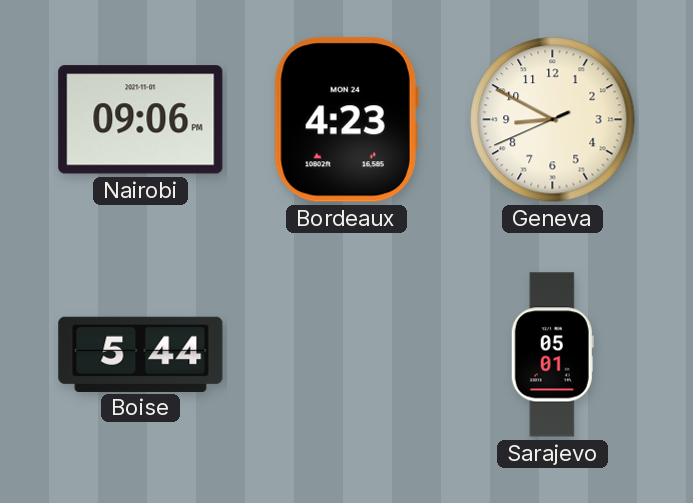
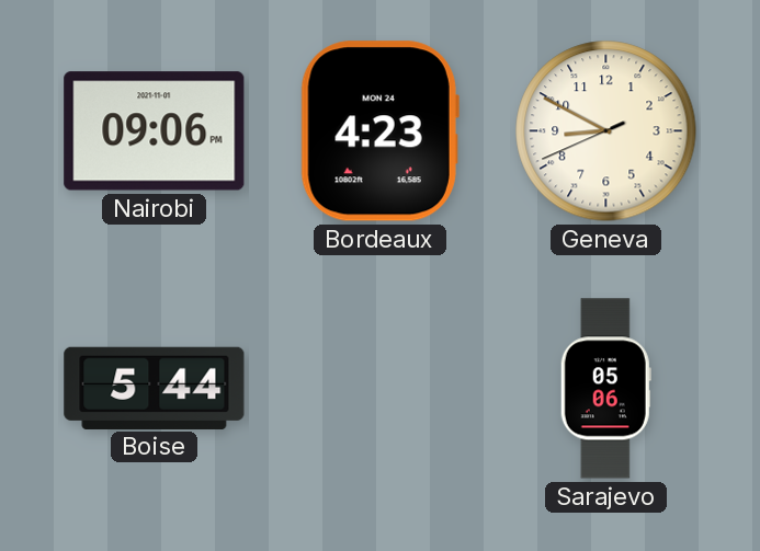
Sarajevo: 05:01 -> 05:06 (605, 389)
